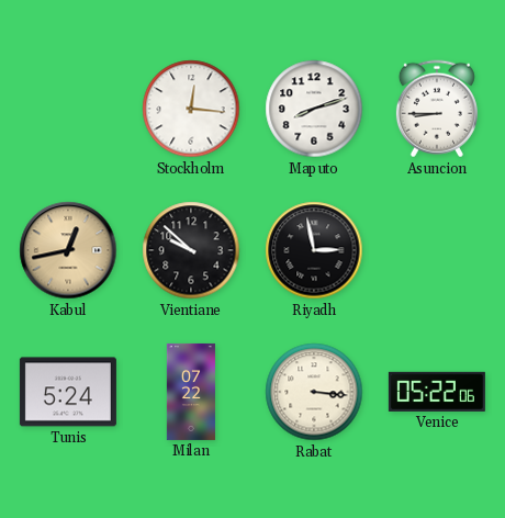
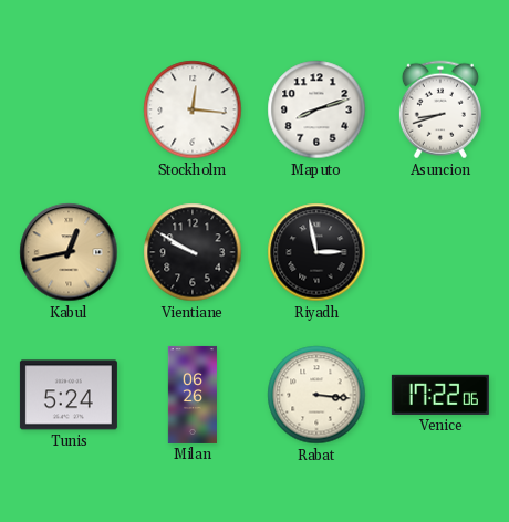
Asuncion: 8:45 -> 8:42 (440, 109)
Vientiane: 9:52 -> 9:50 (193, 252)
Milan: 07:22 -> 06:26 (193, 395)
Venice: 05:22 -> 17:22 (440, 395)
